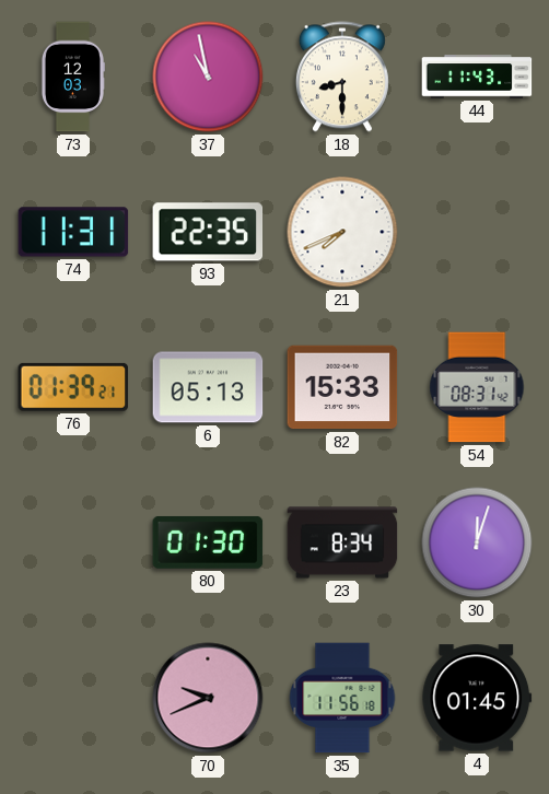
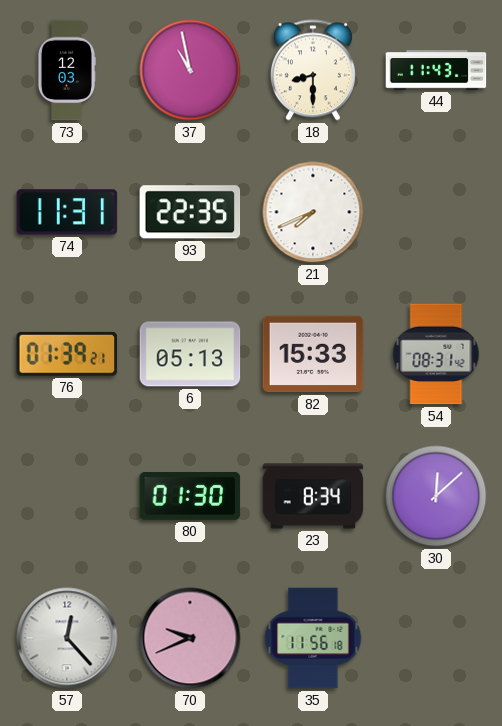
30: 12:03 -> 12:08 (436, 496)
57: none -> 12:23 (67, 638)
4: 01:45 -> none (477, 698)
